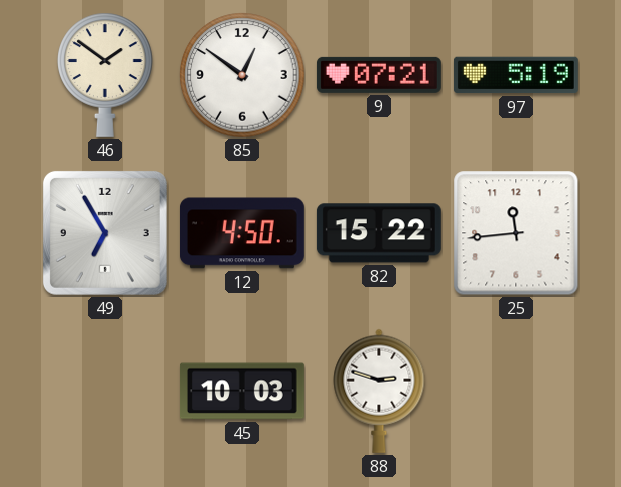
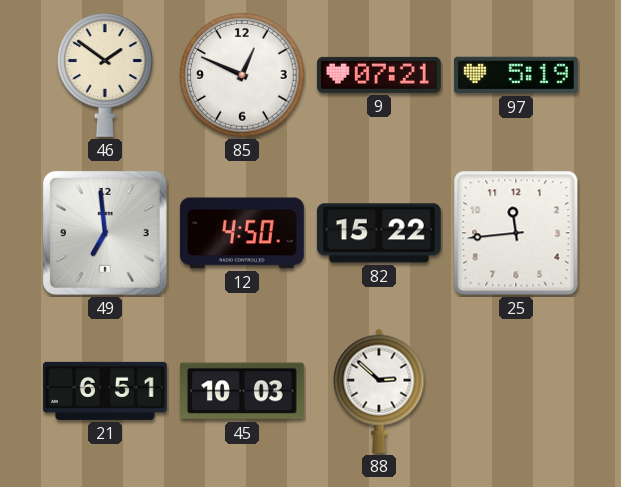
85: 12:51 -> 12:49 (242, 75)
49: 6:55 -> 6:59 (105, 233)
21: none -> 6:51 (105, 391)
88: 2:48 -> 2:52 (379, 391)
